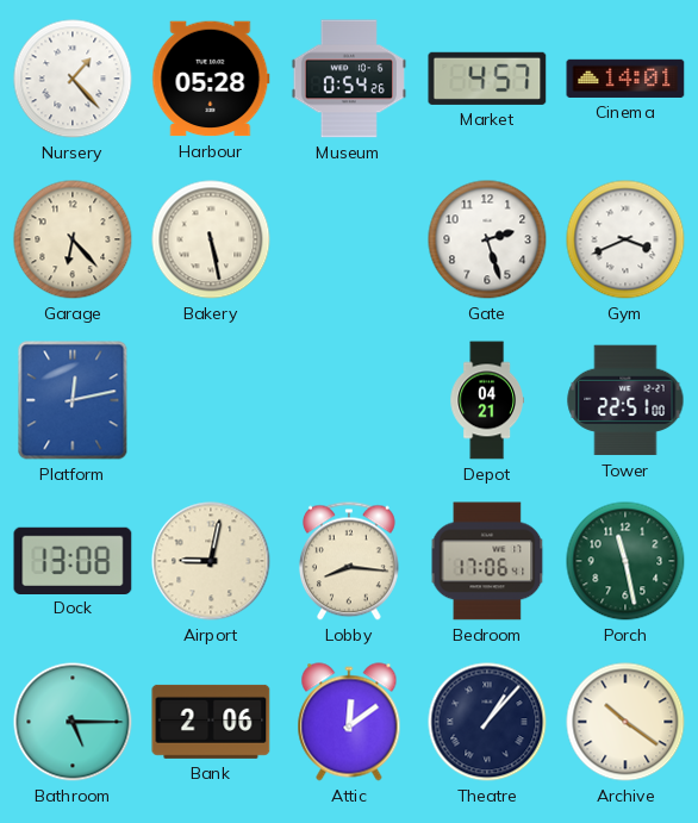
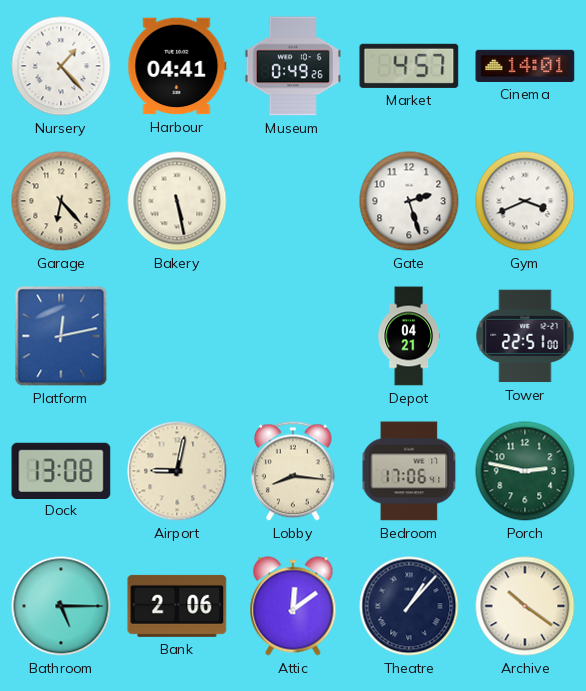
Harbour: 05:28 -> 04:41 (177, 66)
Museum: 0:54 -> 0:49 (292, 66)
Porch: 11:28 -> 2:47 (525, 471)
